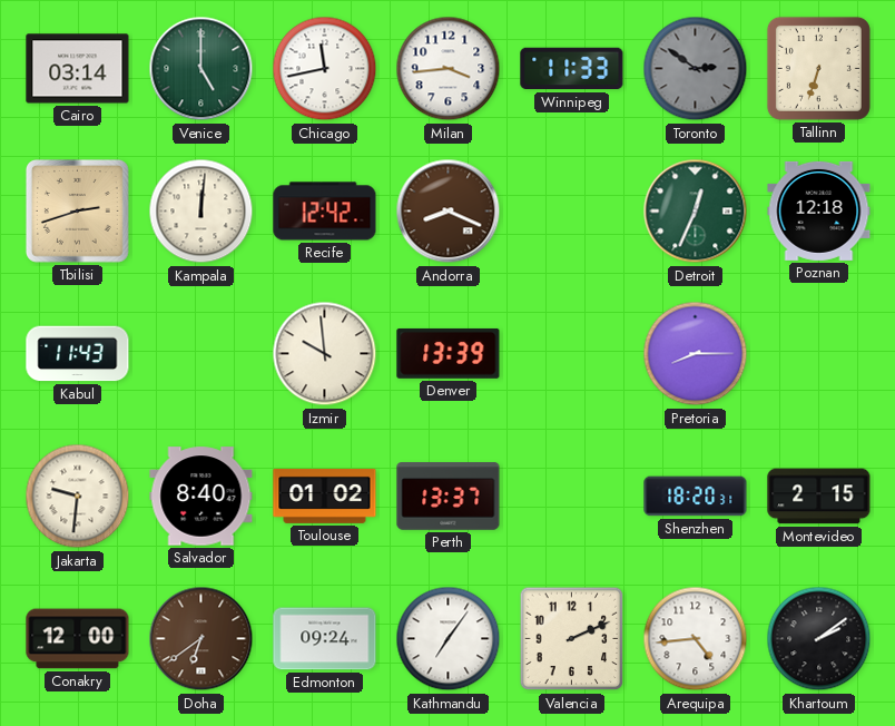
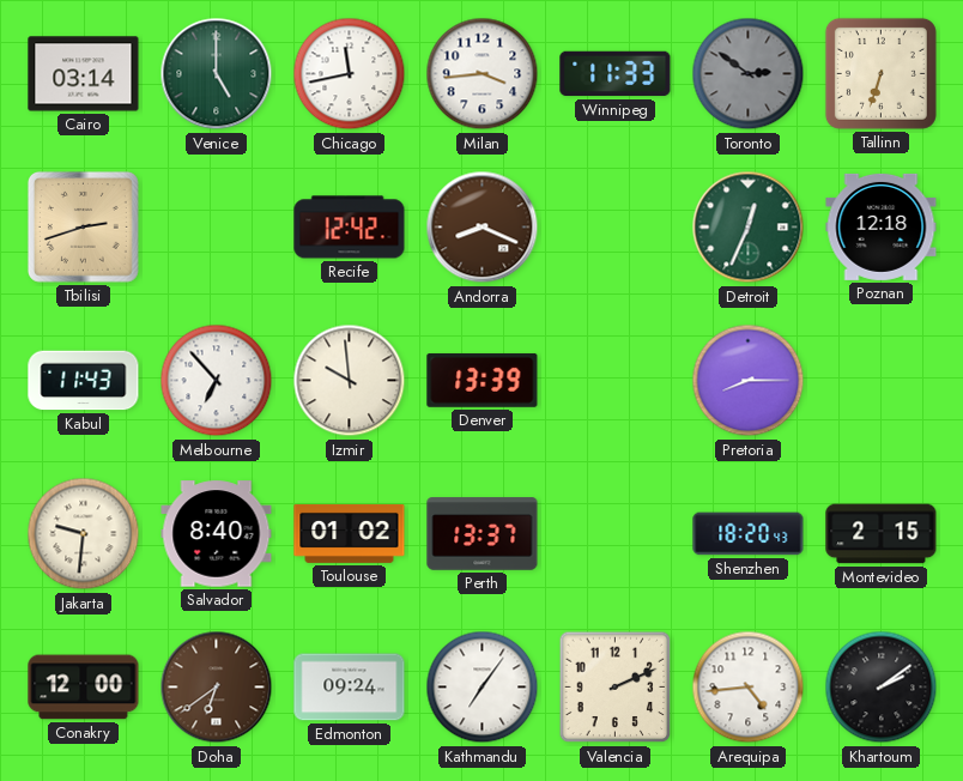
Kampala: 12:01 -> none (201, 212)
Melbourne: none -> 6:53 (217, 381)
Shenzhen: 18:20:31 -> 18:20:43 (749, 534)
